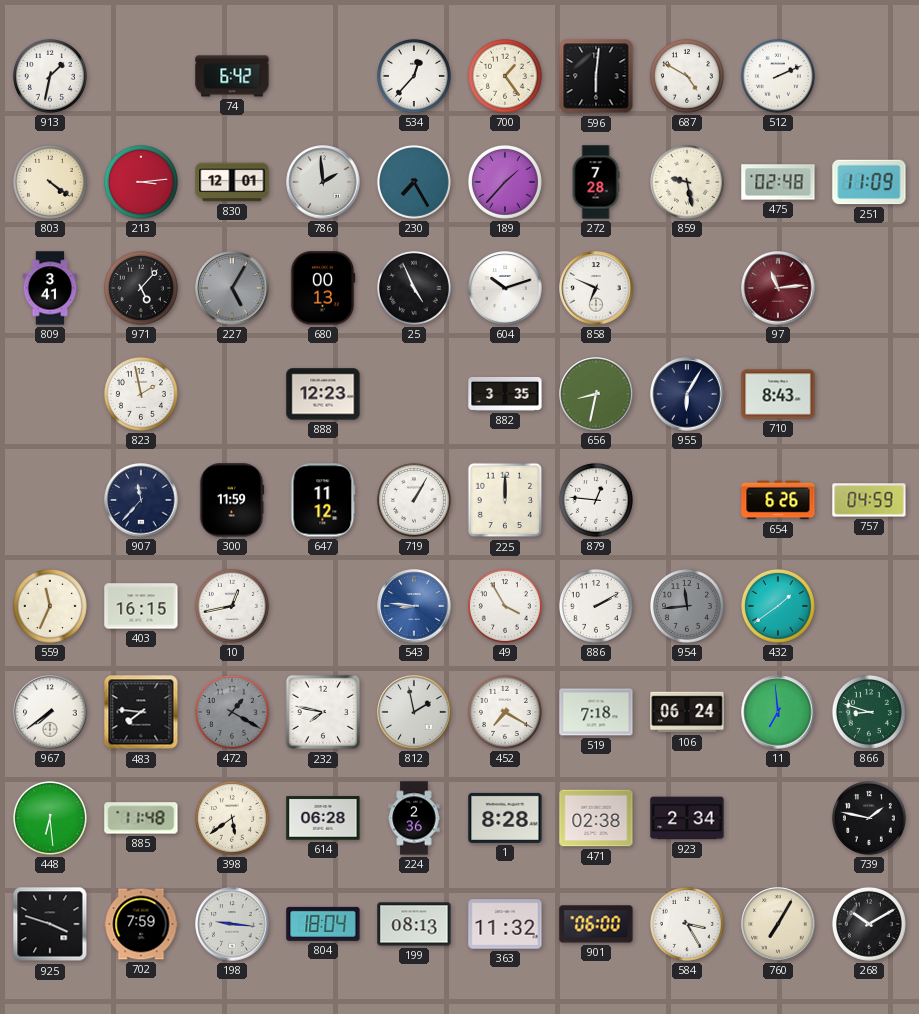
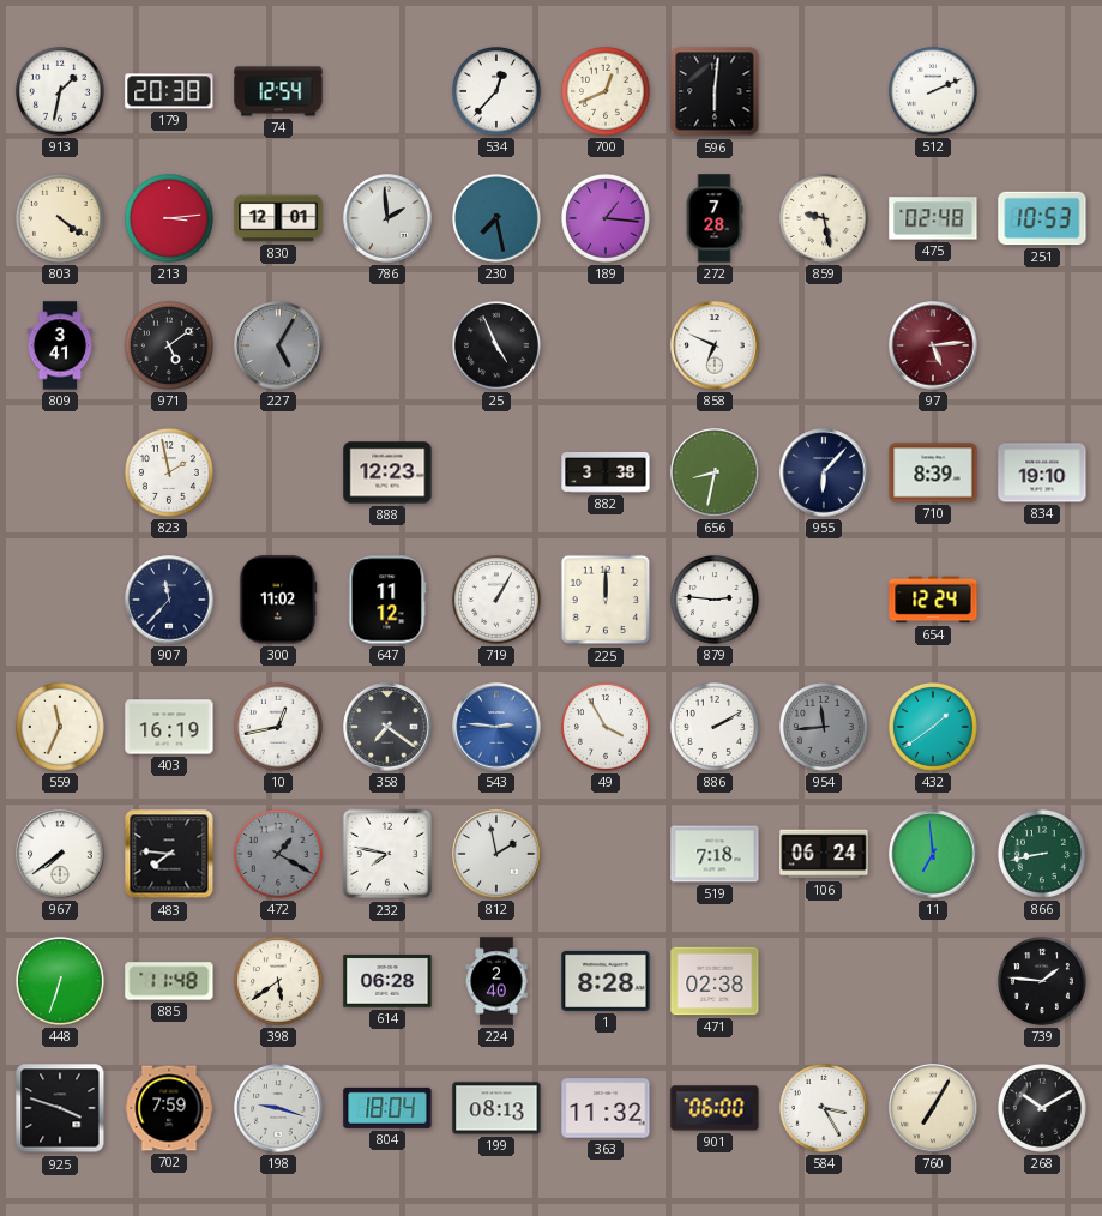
179: none -> 20:38 (169, 91)
74: 6:42 -> 12:54 (278, 91)
700: 1:24 -> 12:41 (606, 91)
687: 4:50 -> none (687, 76)
230: 7:25 -> 7:28 (496, 218)
189: 1:37 -> 1:16 (606, 218)
251: 11:09 -> 10:53 (1042, 218)
971: 5:07 -> 5:09 (169, 345)
680: 00:13 -> none (323, 288)
604: 10:12 -> none (505, 288)
97: 11:14 -> 5:14 (933, 345)
882: 3:35 -> 3:38 (606, 472)
955: 6:05 -> 6:07 (824, 472)
710: 8:43 -> 8:39 (933, 472)
834: none -> 19:10 (1042, 472)
300: 11:59 -> 11:02 (278, 600)
879: 12:46 -> 2:46 (715, 600)
654: 6:26 -> 12:24 (933, 600)
757: 04:59 -> none (869, 500)
403: 16:15 -> 16:19 (169, 727)
358: none -> 7:21 (387, 727)
543: 8:46 -> 2:46 (496, 727)
452: 7:20 -> none (505, 712)
866: 8:48 -> 8:43 (1042, 854)
448: 6:29 -> 6:33 (60, 981)
224: 2:36 -> 2:40 (496, 981)
923: 2:34 -> none (687, 818)
739: 1:47 -> 1:46 (1042, 981)
198: 9:16 -> 9:18 (278, 1108)
